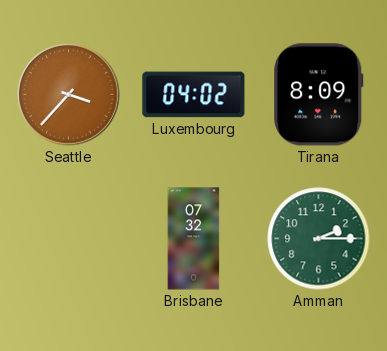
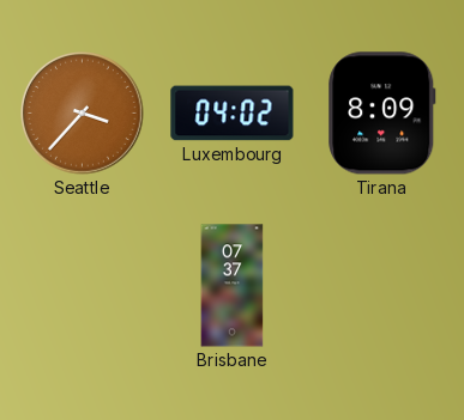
Brisbane: 07:32 -> 07:37 (233, 286)
Amman: 2:15 -> none (319, 239)
